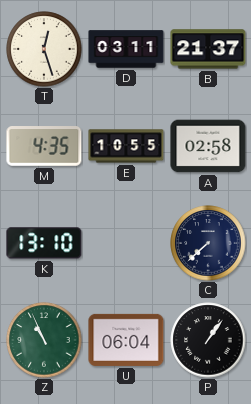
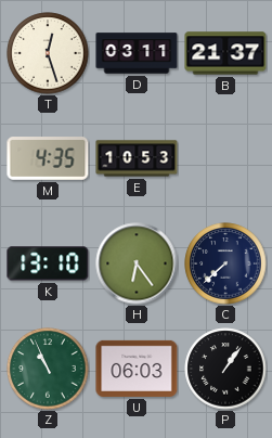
E: 10:55 -> 10:53 (137, 158)
A: 02:58 -> none (208, 146)
H: none -> 6:24 (137, 263)
U: 06:04 -> 06:03 (137, 369)
